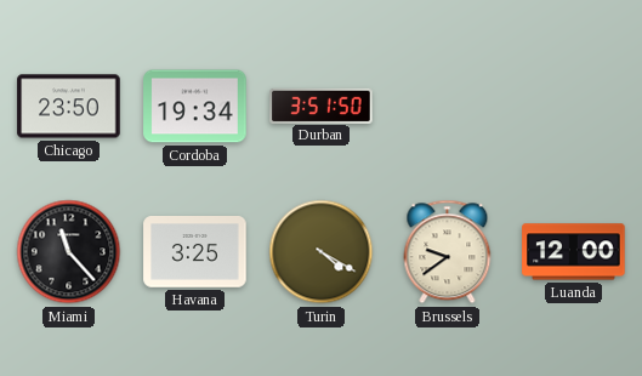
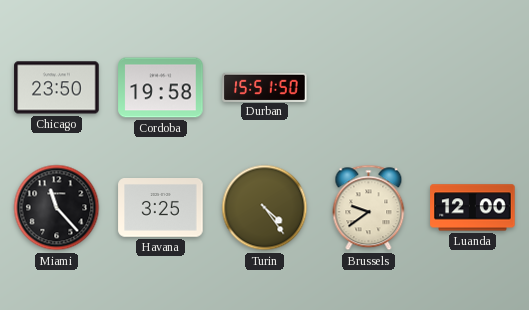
Cordoba: 19:34 -> 19:58 (161, 88)
Durban: 3:51 -> 15:51 (265, 87)
Turin: 4:20 -> 4:24 (265, 208)
